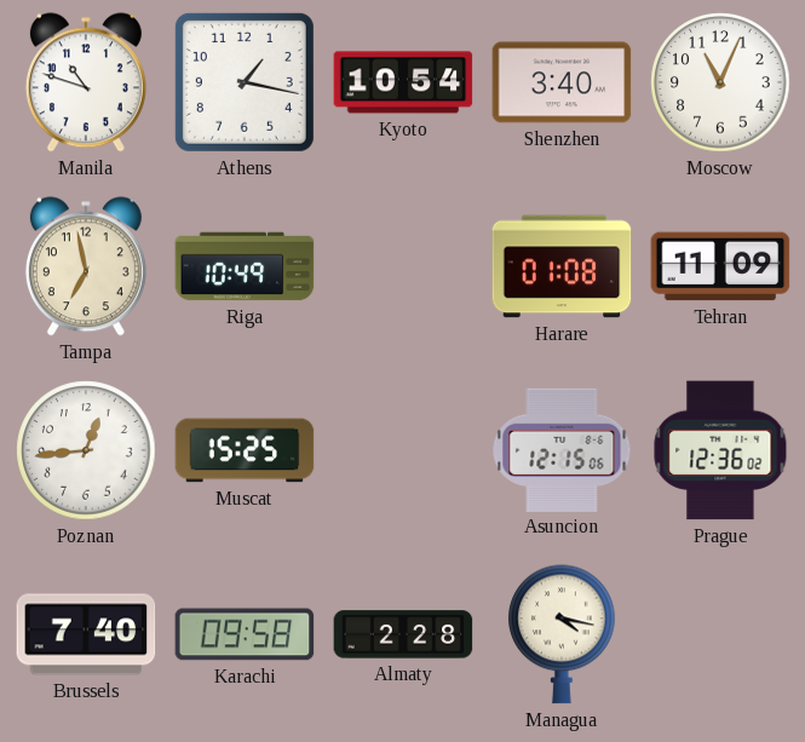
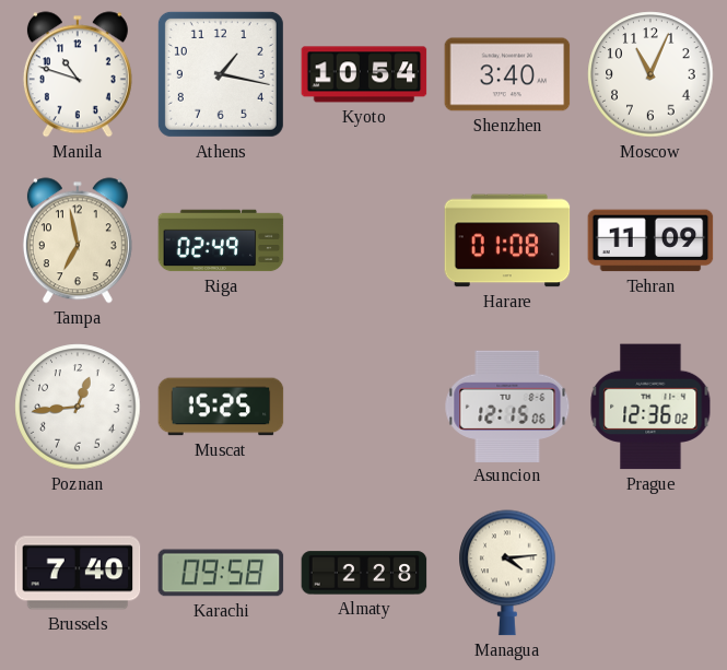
Riga: 10:49 -> 02:49 (221, 240)
Managua: 4:17 -> 4:14 (507, 573)
